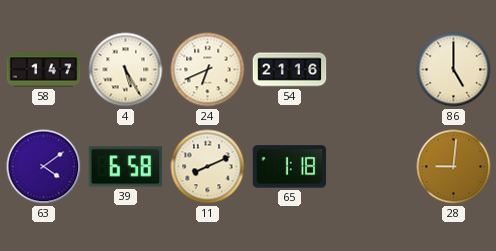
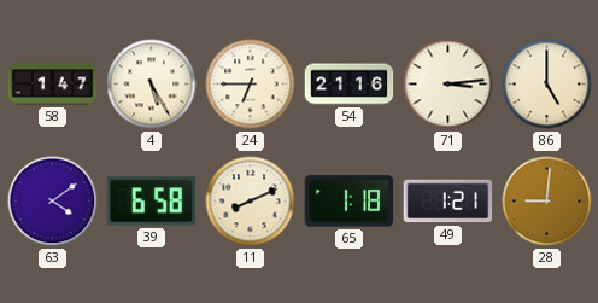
24: 6:41 -> 6:45 (251, 85)
71: none -> 3:14 (448, 85)
49: none -> 1:21 (448, 202)
